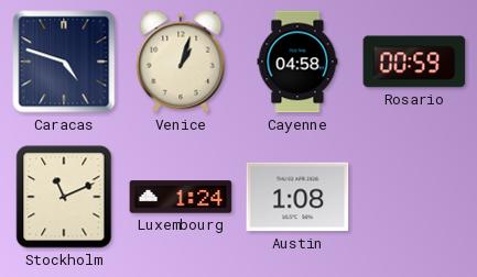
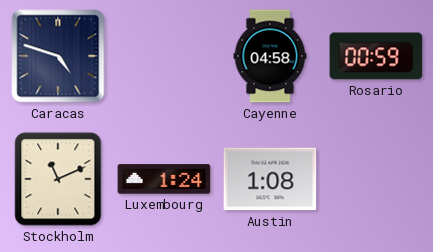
Venice: 1:03 -> none (181, 62)
